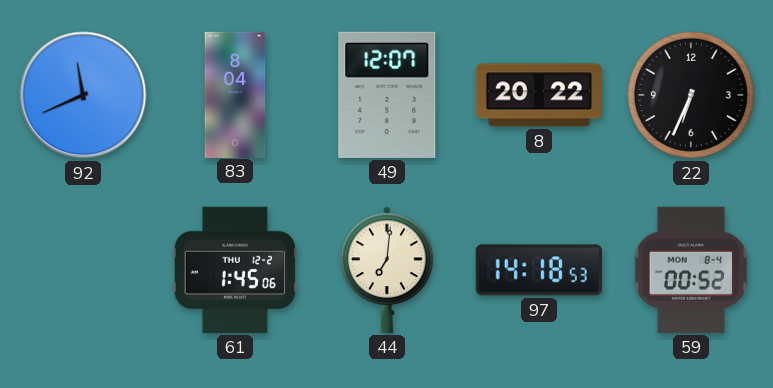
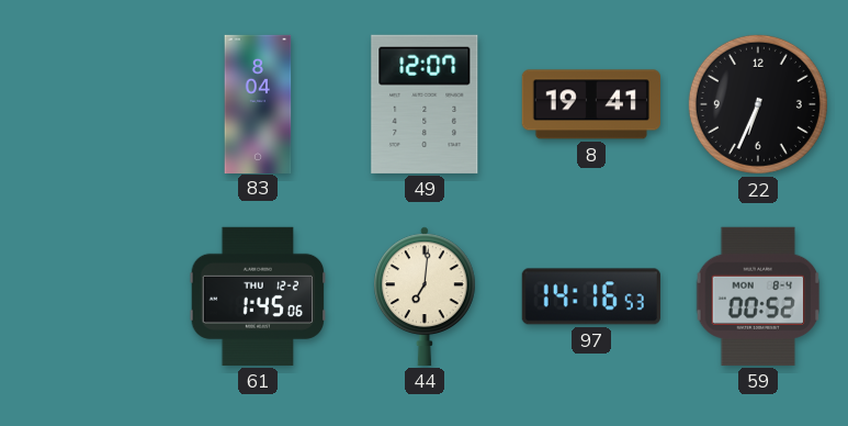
92: 11:41 -> none (83, 95)
8: 20:22 -> 19:41 (591, 104)
97: 14:18 -> 14:16 (591, 296)
